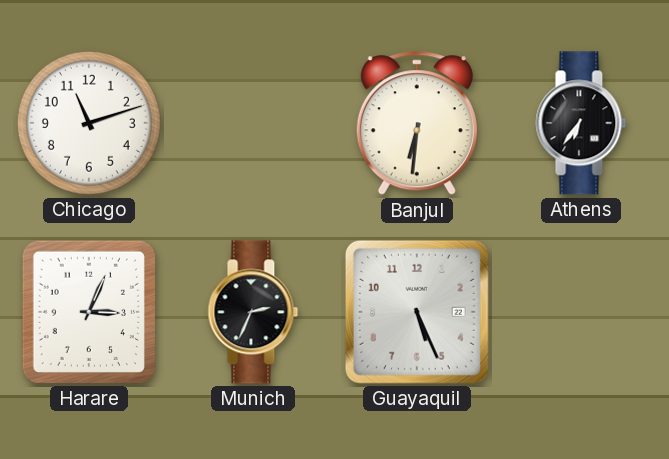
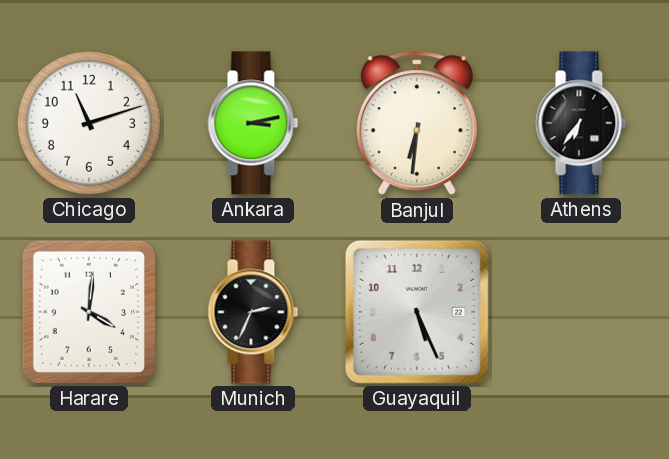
Ankara: none -> 3:13 (253, 123)
Harare: 3:04 -> 4:01 (89, 312)
